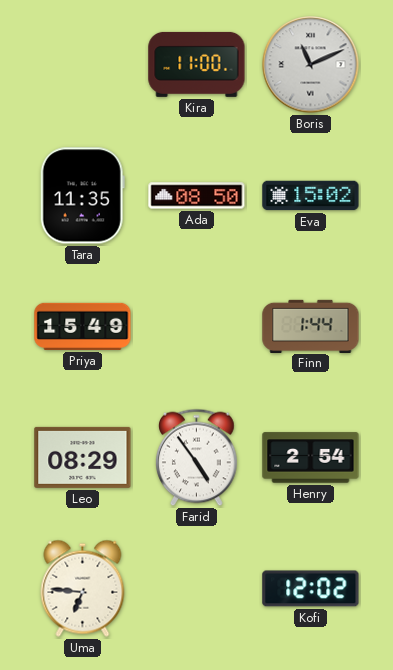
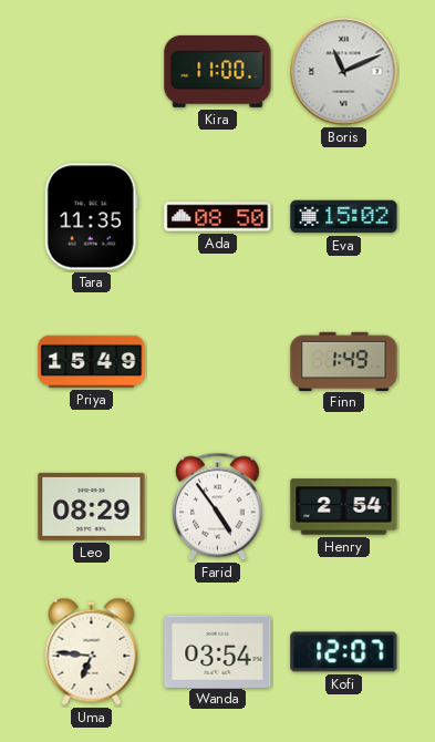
Finn: 1:44 -> 1:49 (344, 361)
Wanda: none -> 03:54 (218, 651)
Kofi: 12:02 -> 12:07 (344, 652)
